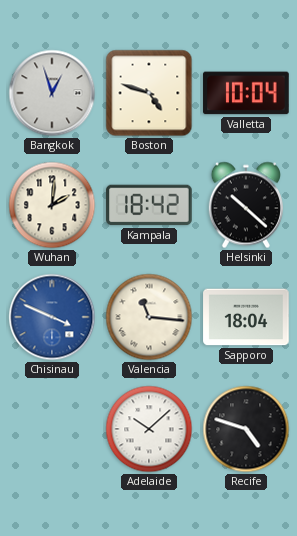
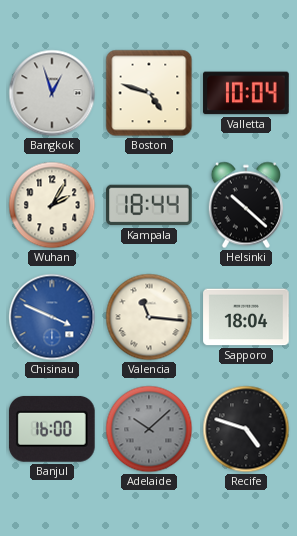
Wuhan: 2:01 -> 2:05 (52, 205)
Kampala: 18:42 -> 18:44 (149, 205)
Banjul: none -> 16:00 (52, 429)
Adelaide dial: white -> grey (149, 429)
